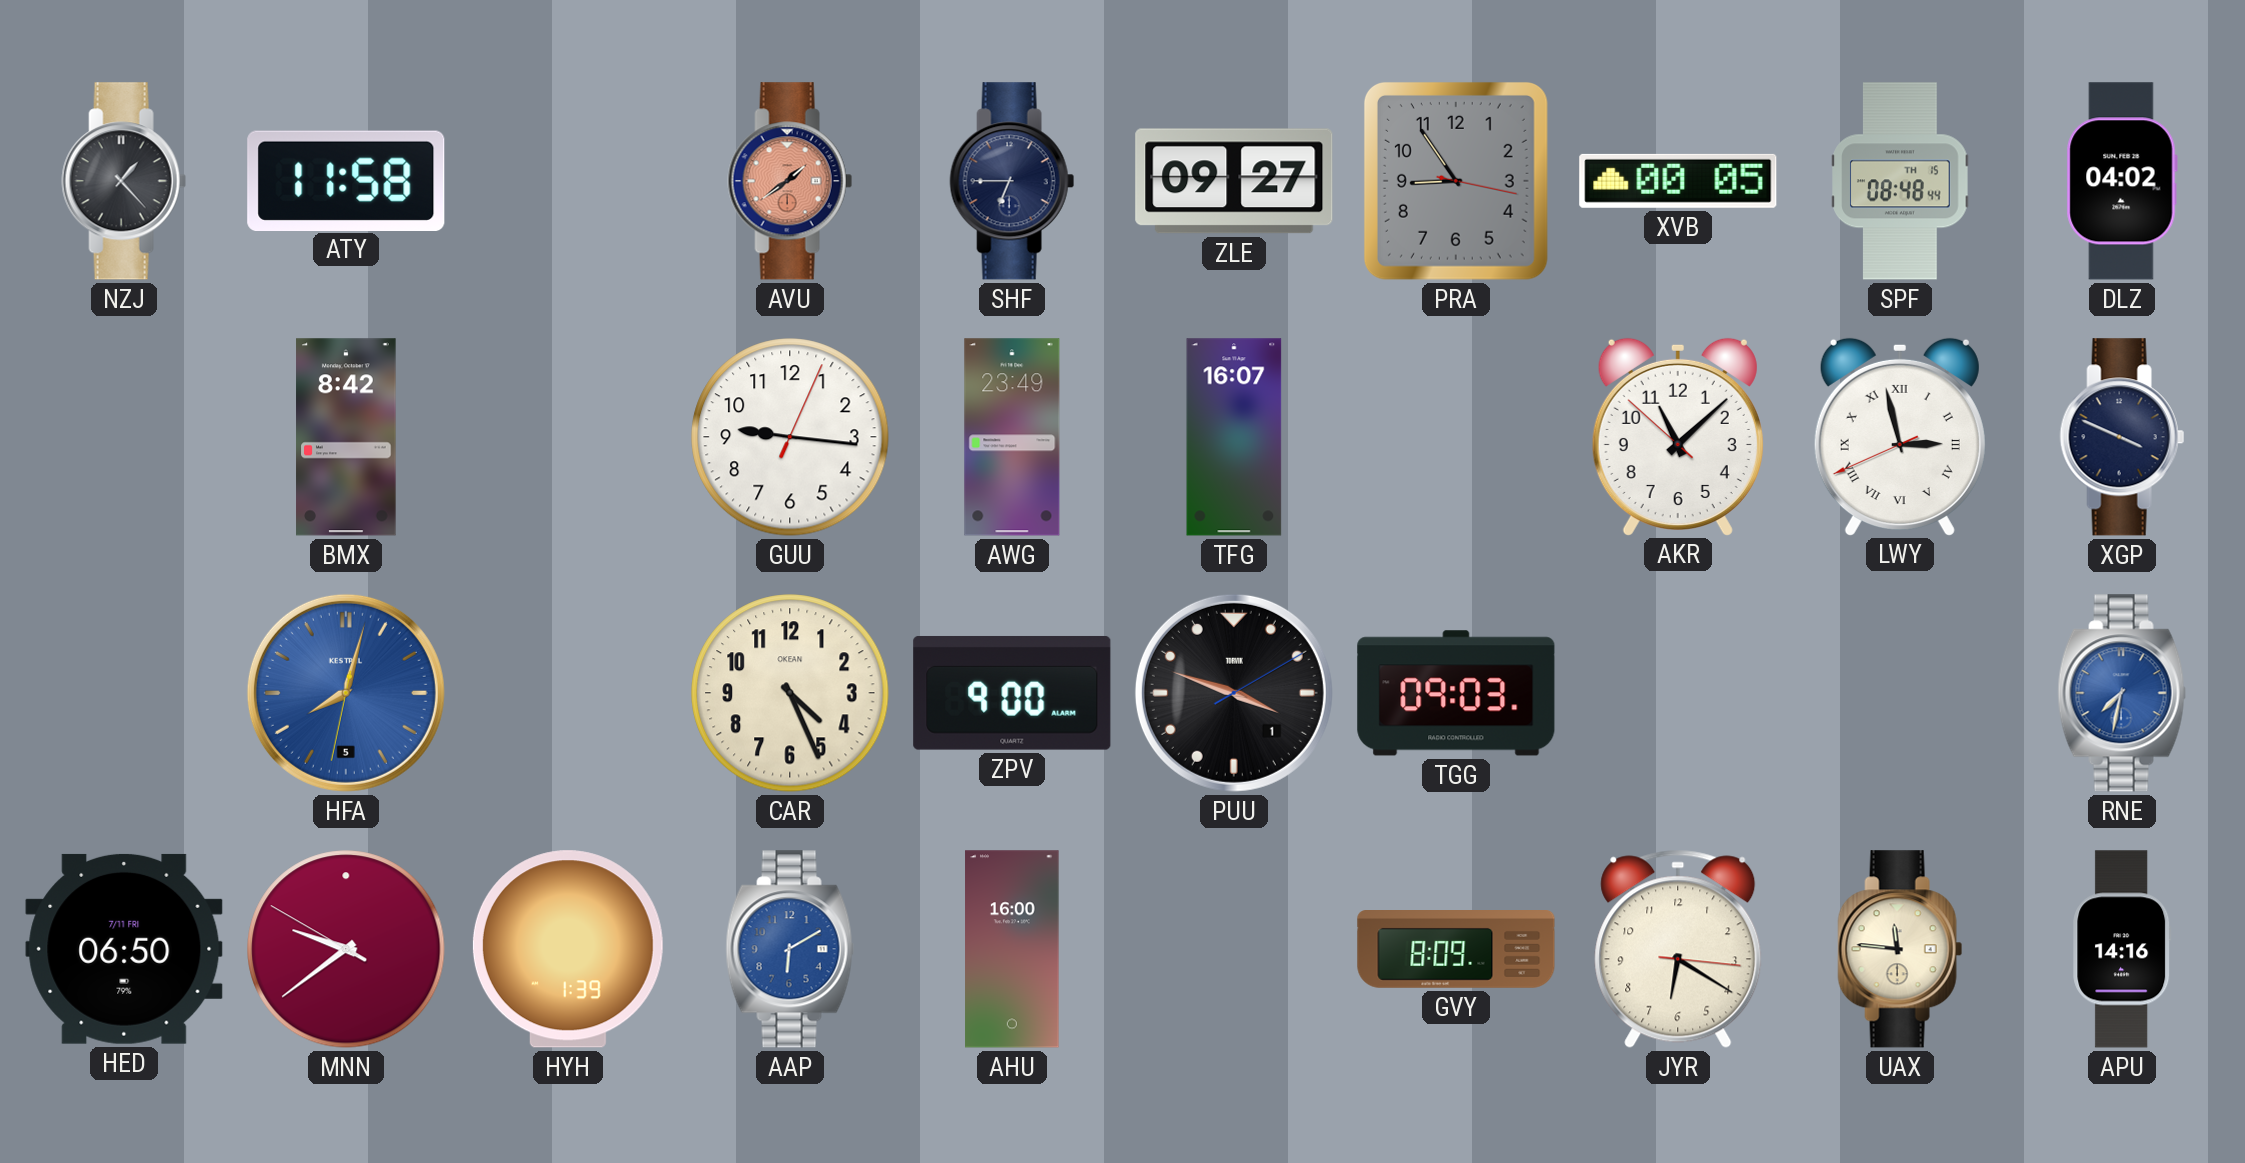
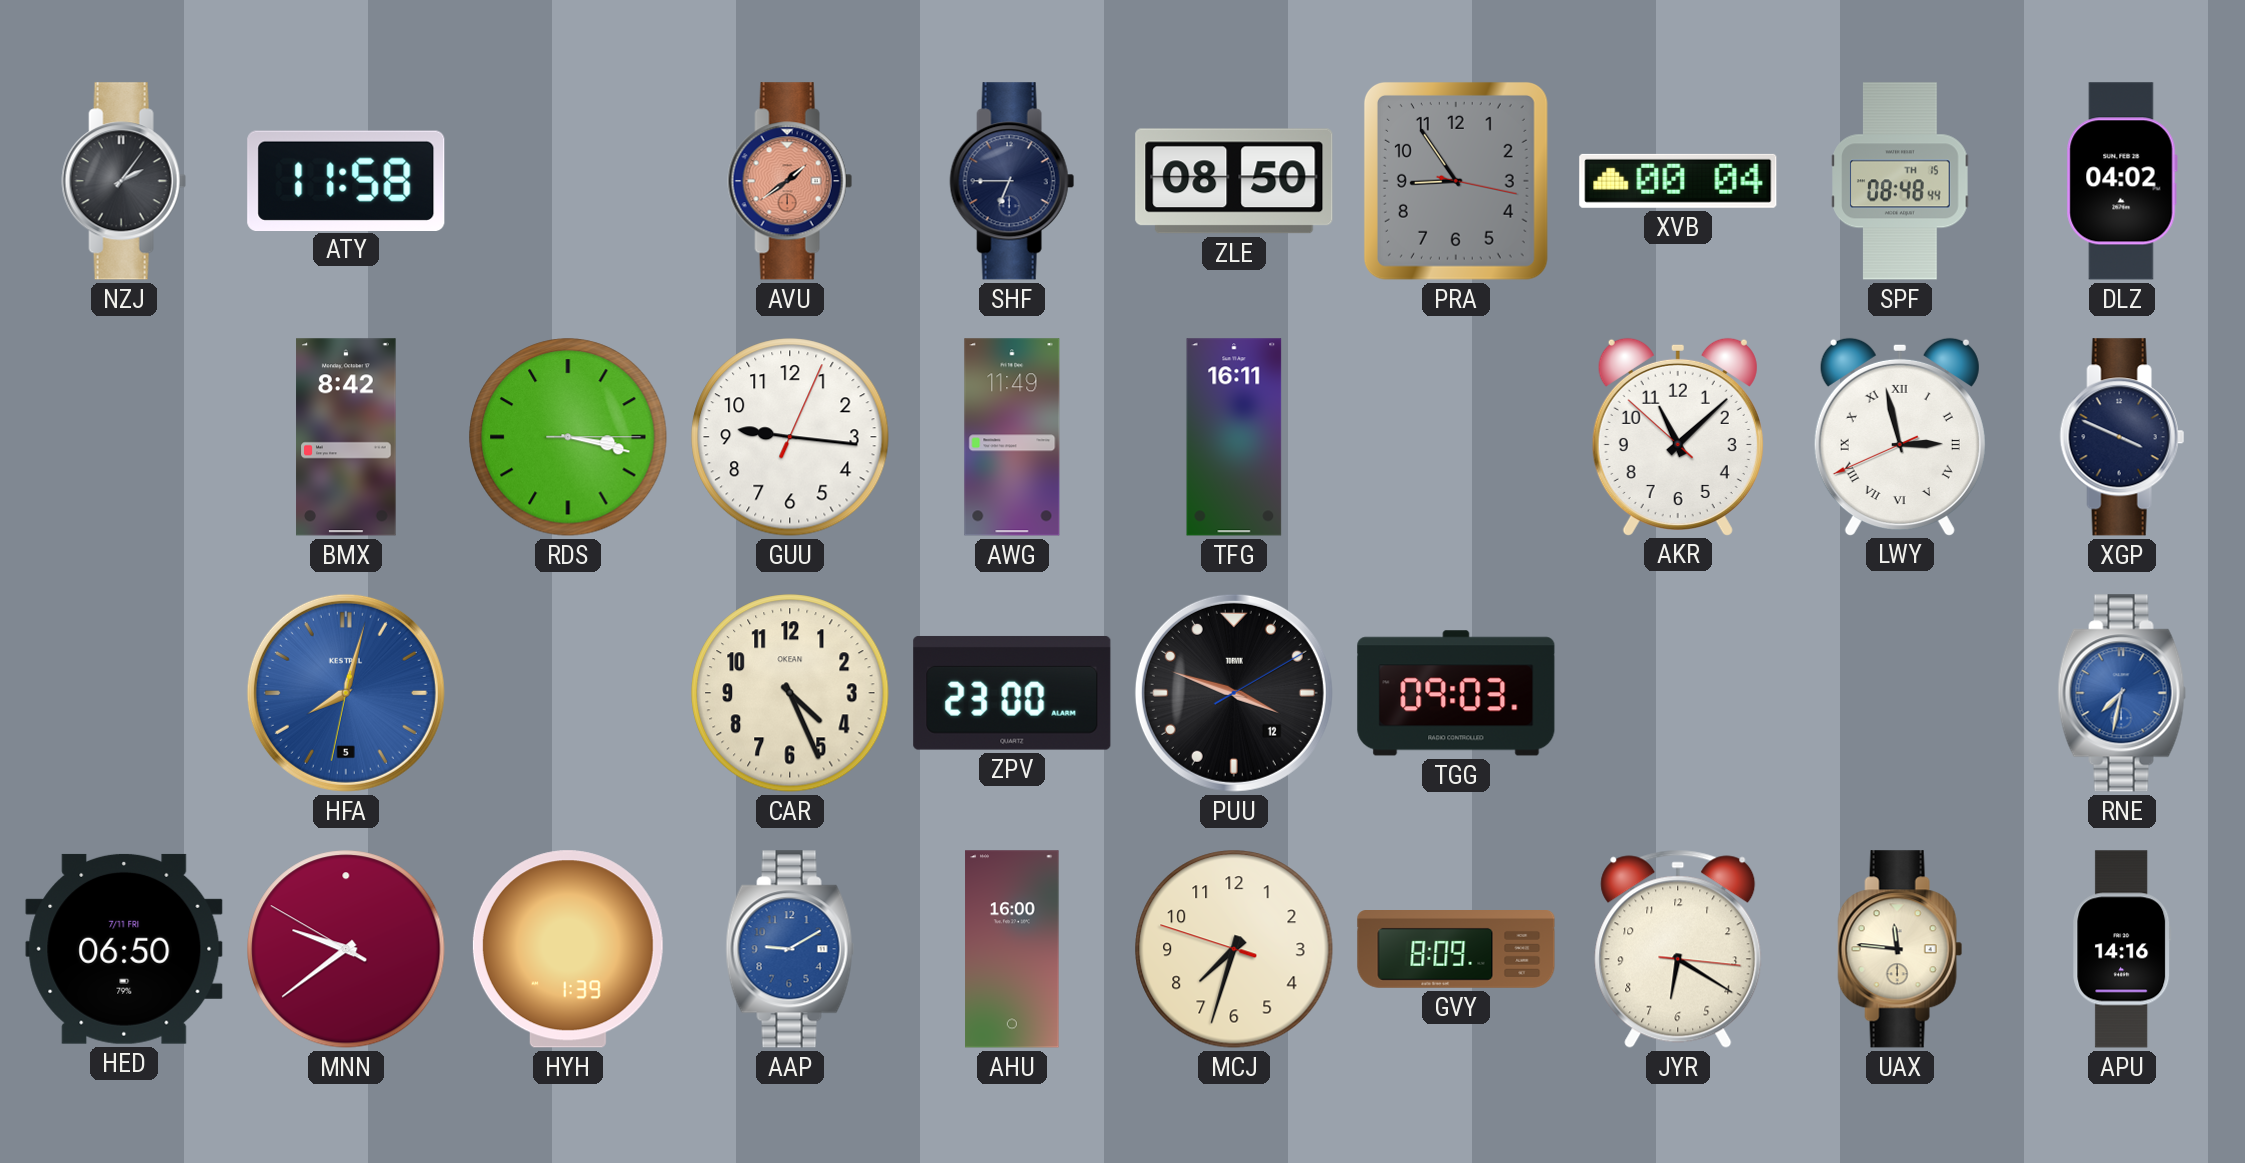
NZJ: 1:23 -> 2:06 (124, 181)
ZLE: 09:27 -> 08:50 (1234, 181)
XVB: 00:05 -> 00:04 (1678, 181)
RDS: none -> 3:17 (568, 437)
AWG: 23:49 -> 11:49 (1012, 437)
TFG: 16:07 -> 16:11 (1234, 437)
ZPV: 9:00 -> 23:00 (1012, 693)
PUU date: 1 -> 12 (1234, 693)
AAP: 6:10 -> 9:10 (790, 949)
MCJ: none -> 7:32 (1234, 949)
